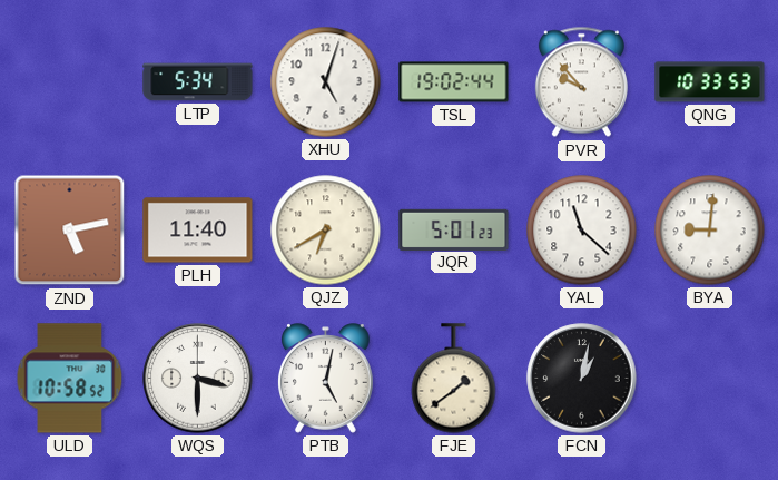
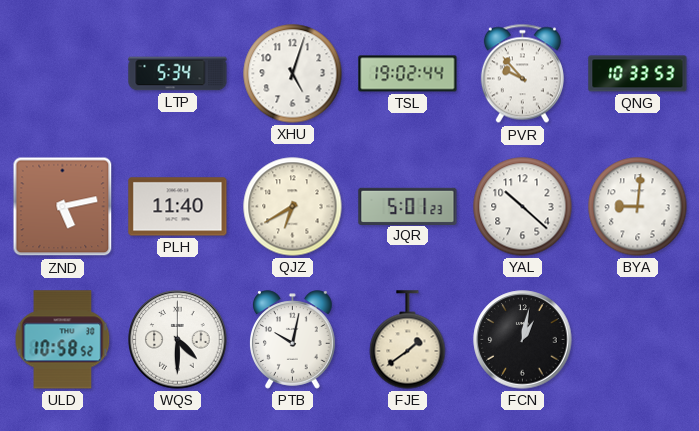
YAL: 11:22 -> 10:22 (523, 207)
WQS: 3:30 -> 4:30 (178, 340)
PTB: 5:02 -> 10:02 (293, 340)
